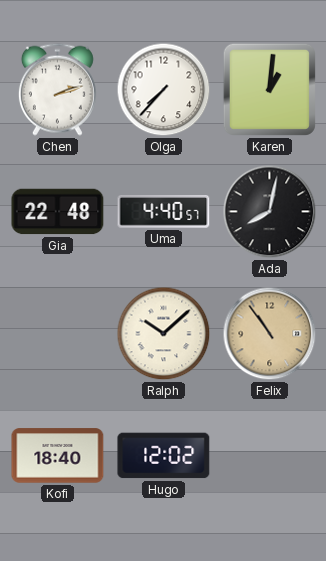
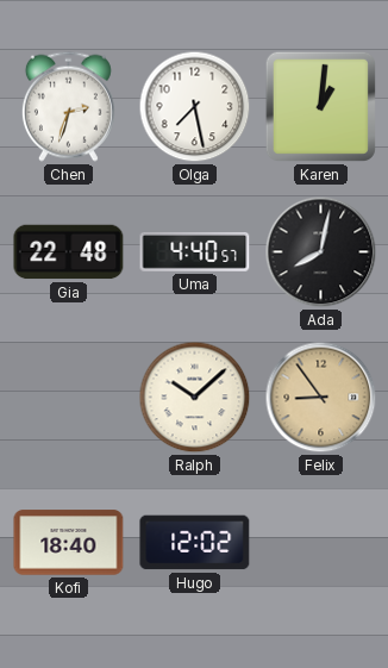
Chen: 2:12 -> 2:33 (68, 106)
Olga: 7:37 -> 7:28 (195, 107)
Felix: 10:54 -> 8:54 (321, 398)
